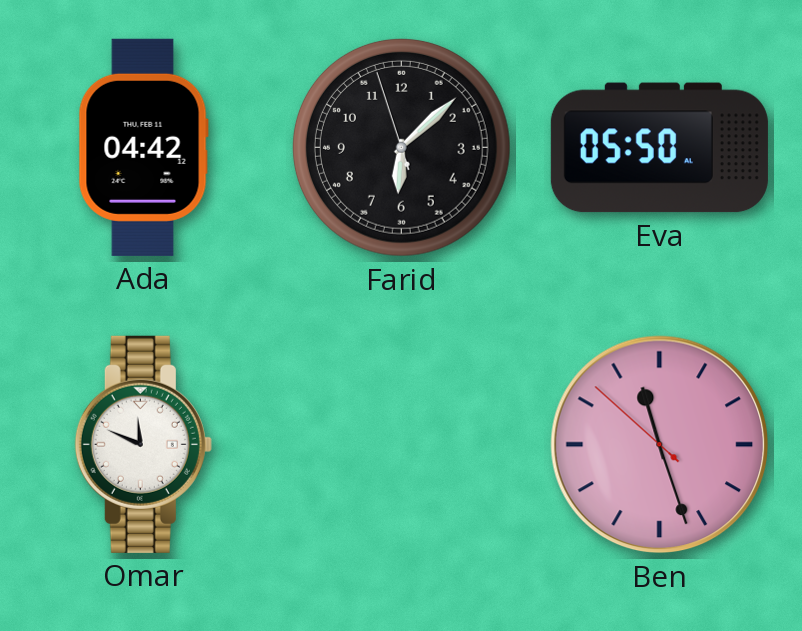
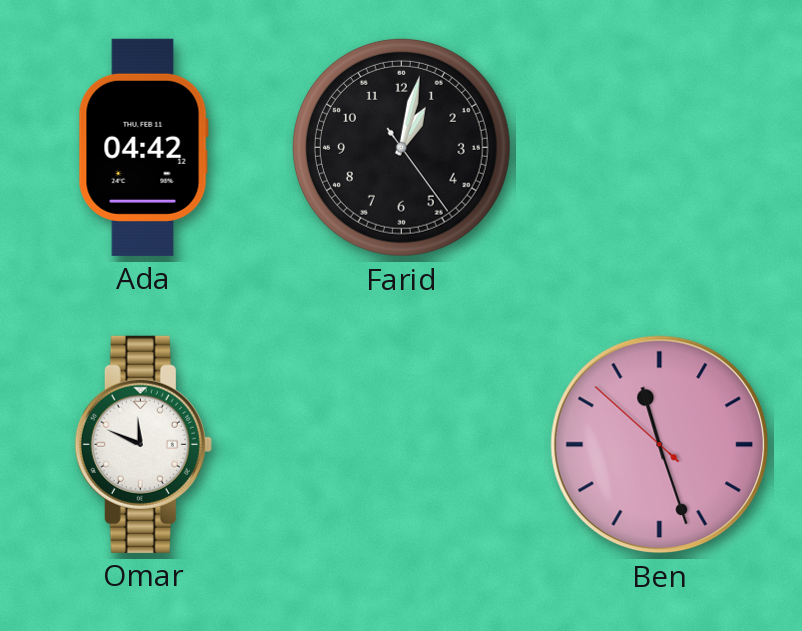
Farid: 6:07 -> 1:02 (401, 147)
Eva: 05:50 -> none (659, 148)
